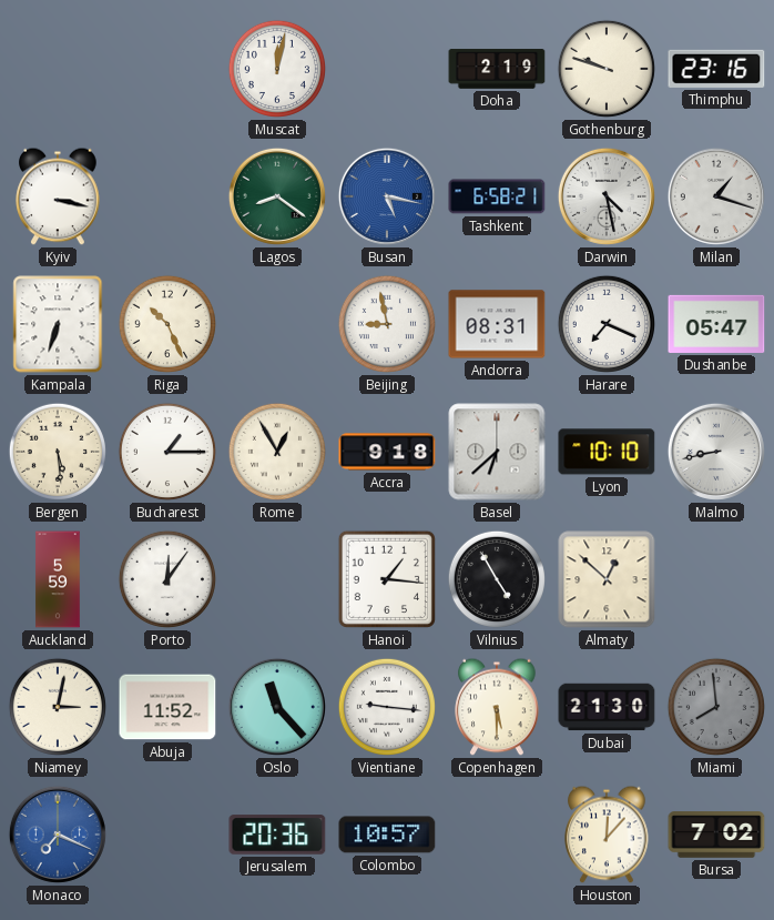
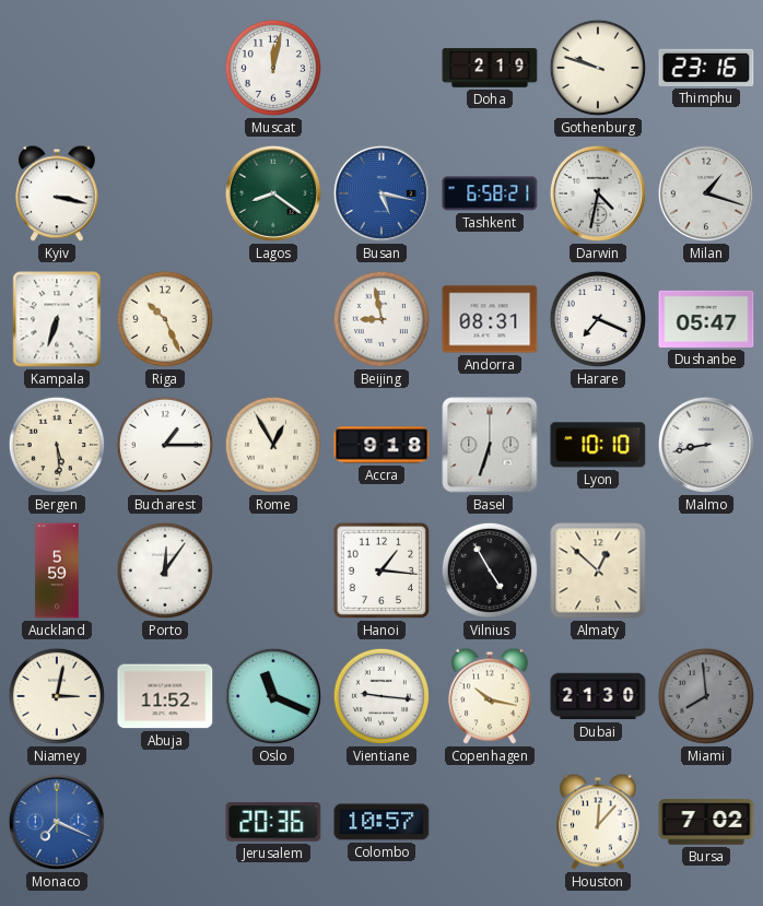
Darwin: 4:28 -> 4:32 (598, 193)
Basel: 6:38 -> 6:33 (490, 445)
Oslo: 11:23 -> 11:19 (273, 696)
Copenhagen: 5:30 -> 10:17 (490, 696)
